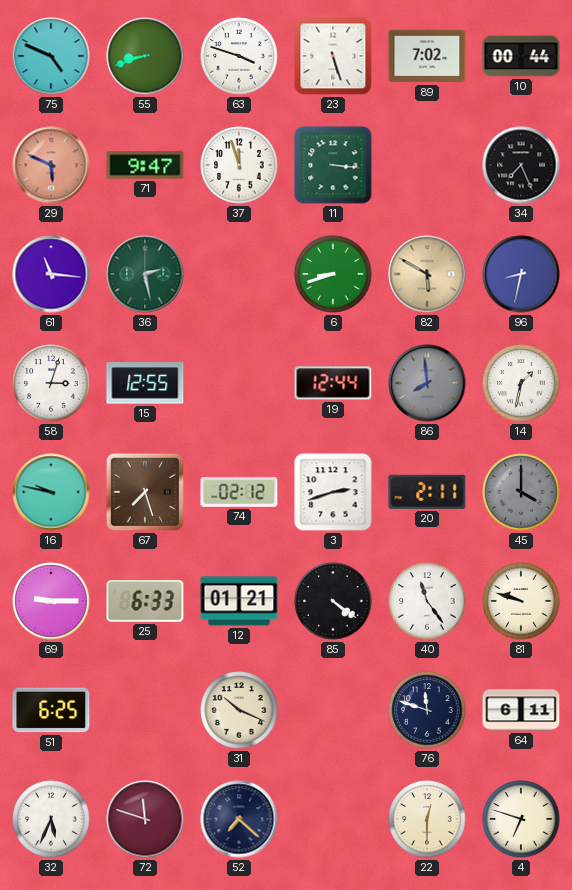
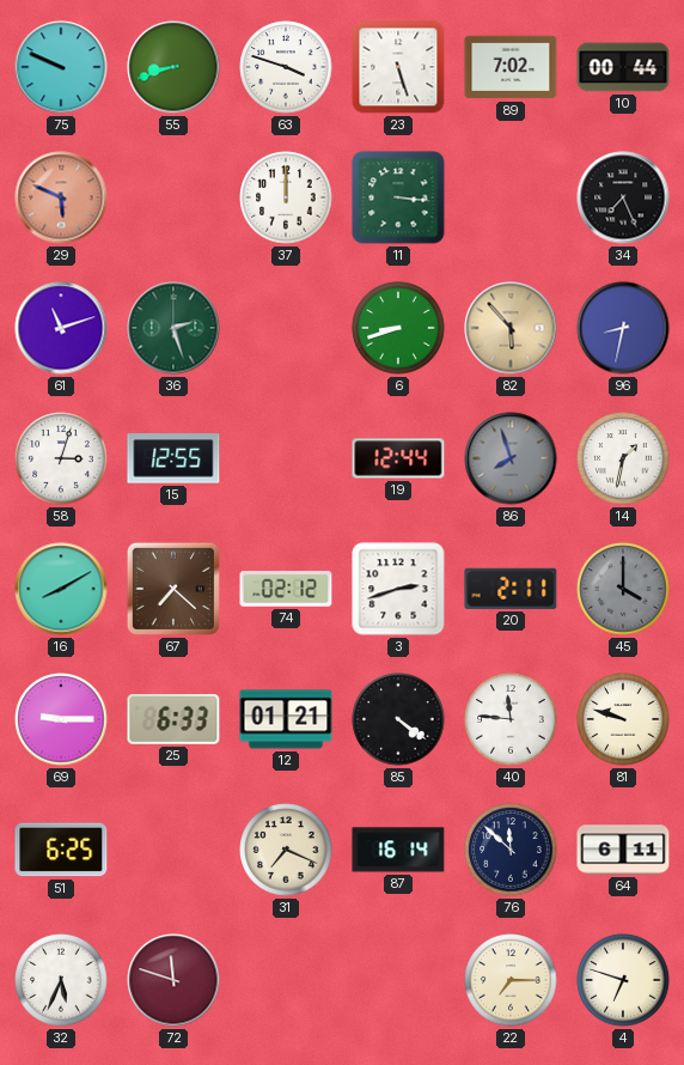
75: 4:49 -> 9:49 (61, 67)
71: 9:47 -> none (145, 165)
37: 11:57 -> 12:00 (286, 197)
61: 11:16 -> 11:12 (61, 328)
36: 2:28 -> 2:27 (173, 328)
82: 5:50 -> 5:53 (511, 328)
86: 7:59 -> 7:57 (511, 458)
16: 9:47 -> 8:10 (61, 589)
67: 7:27 -> 7:22 (173, 589)
40: 11:24 -> 11:46 (511, 719)
31: 10:19 -> 7:19 (286, 850)
87: none -> 16:14 (398, 850)
76: 11:48 -> 11:52 (511, 850)
52: 7:22 -> none (239, 819)
22: 12:30 -> 7:15 (511, 980)
